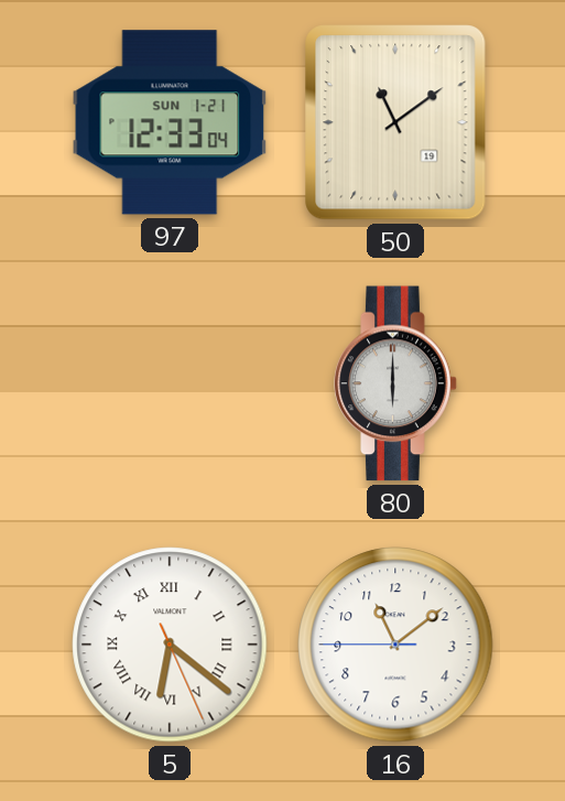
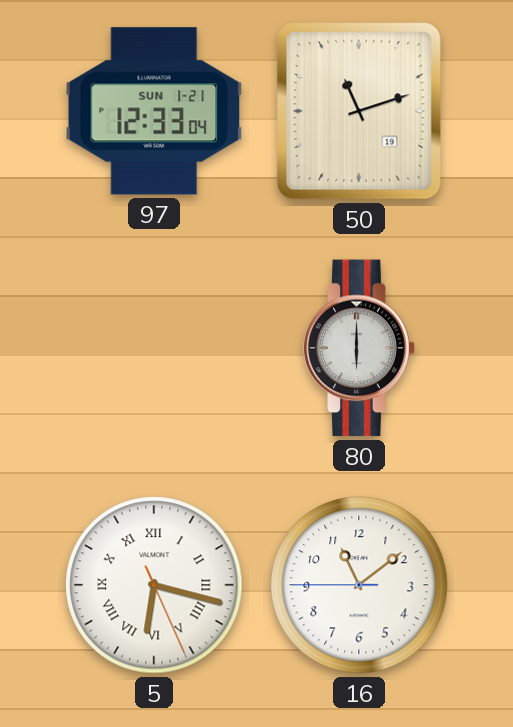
50: 11:09 -> 11:12 (359, 111)
5: 6:21 -> 6:17 (154, 585)
